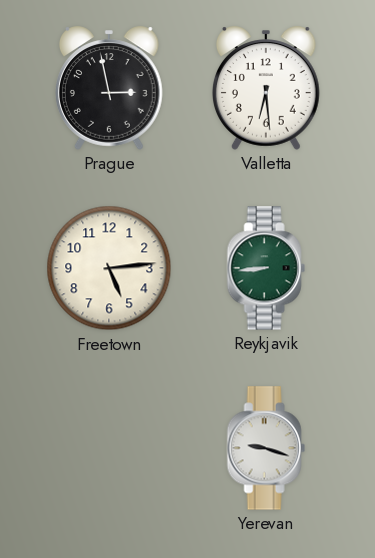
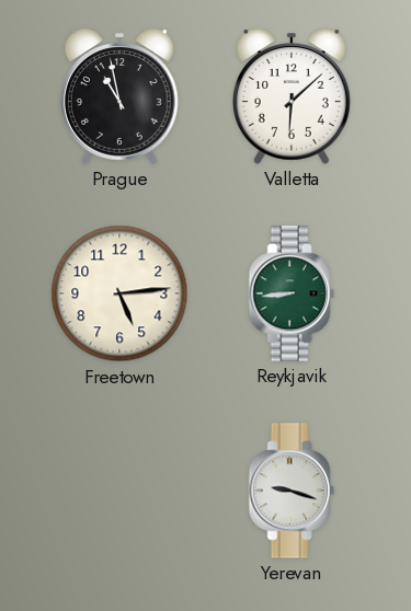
Prague: 2:58 -> 10:58 (119, 96)
Valletta: 6:29 -> 6:08 (292, 96)
